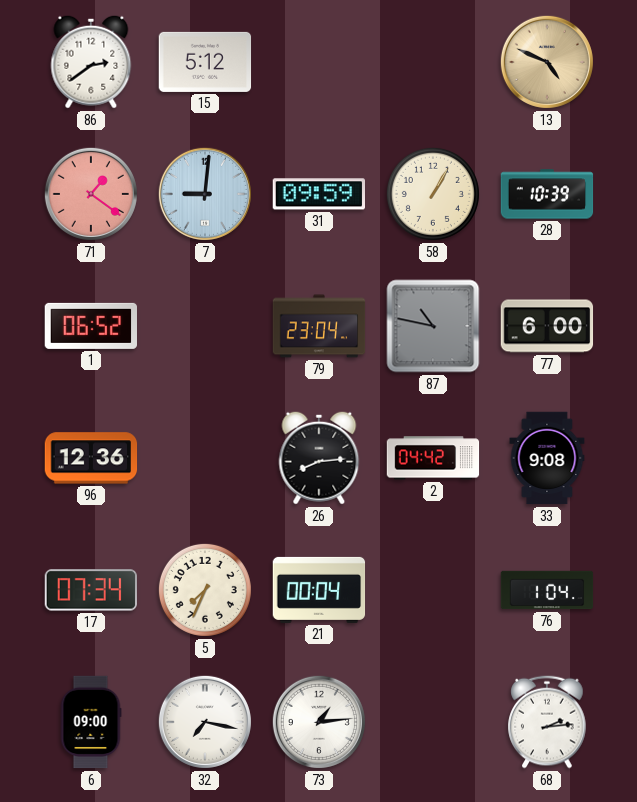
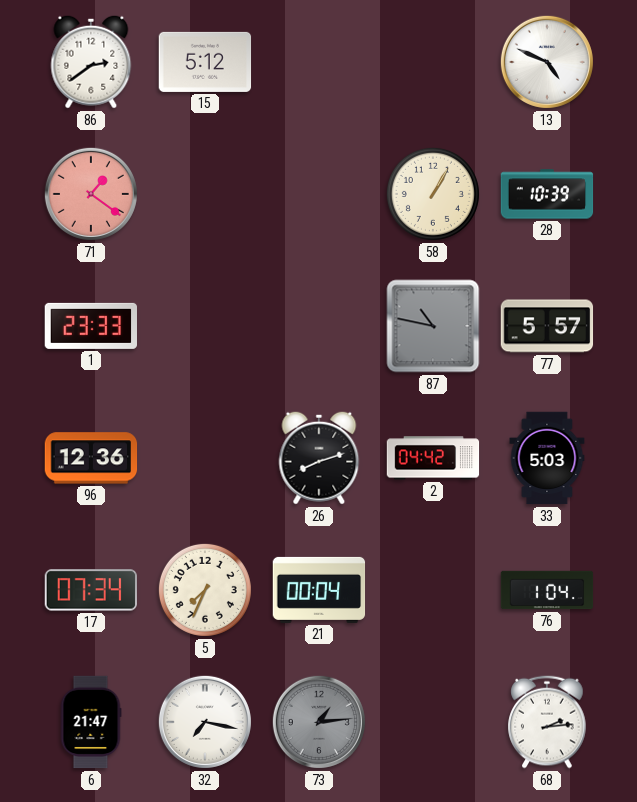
13 dial: champagne -> white (547, 62)
7: 9:01 -> none (205, 194)
31: 09:59 -> none (318, 194)
1: 06:52 -> 23:33 (90, 326)
79: 23:04 -> none (319, 326)
77: 6:00 -> 5:57 (547, 326)
26: 8:14 -> 8:12 (319, 458)
33: 9:08 -> 5:03 (547, 458)
6: 09:00 -> 21:47 (91, 722)
73 dial: white -> grey (319, 722)
